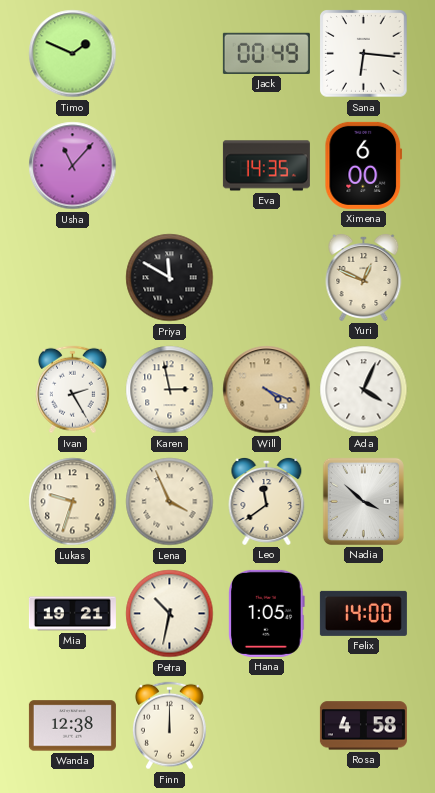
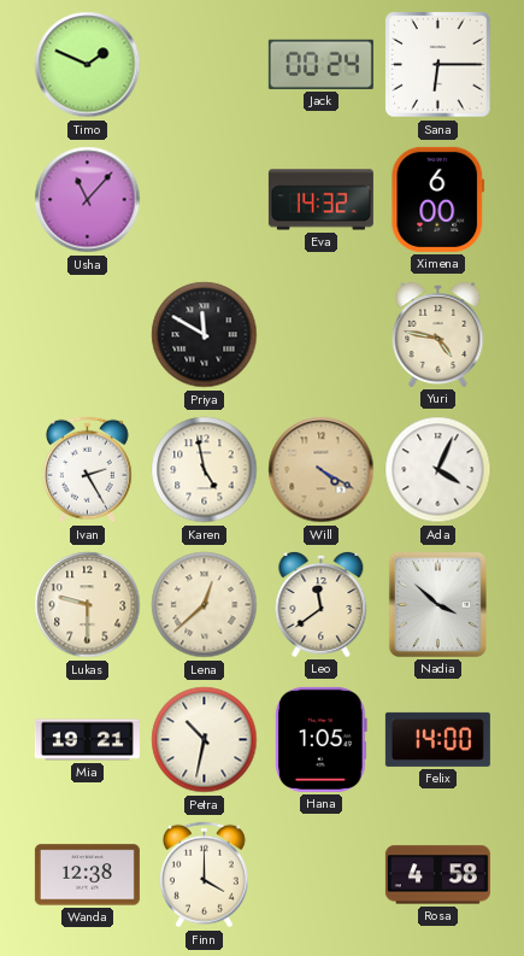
Jack: 00:49 -> 00:24 (320, 64)
Sana: 6:16 -> 6:15 (438, 65)
Eva: 14:35 -> 14:32 (320, 200)
Yuri: 12:49 -> 4:47 (438, 334)
Karen: 2:58 -> 4:58 (205, 470)
Will: 4:19 -> 4:20 (322, 470)
Lukas: 9:33 -> 9:30 (88, 605)
Lena: 3:56 -> 12:38 (205, 605)
Finn: 12:00 -> 4:00 (204, 875)
